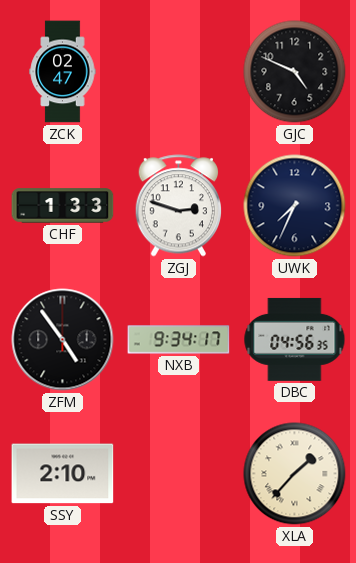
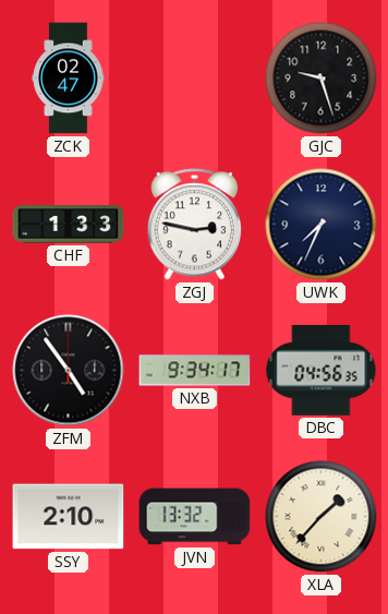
GJC: 4:49 -> 9:27 (322, 79)
ZGJ: 2:48 -> 2:47 (194, 225)
JVN: none -> 13:32 (195, 517)
